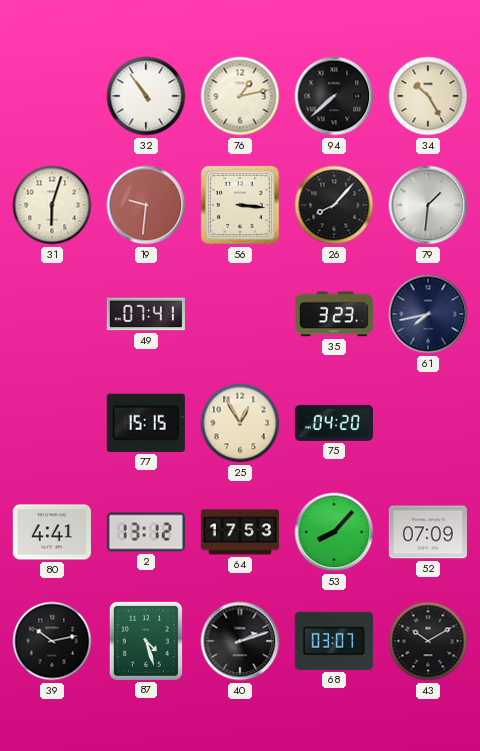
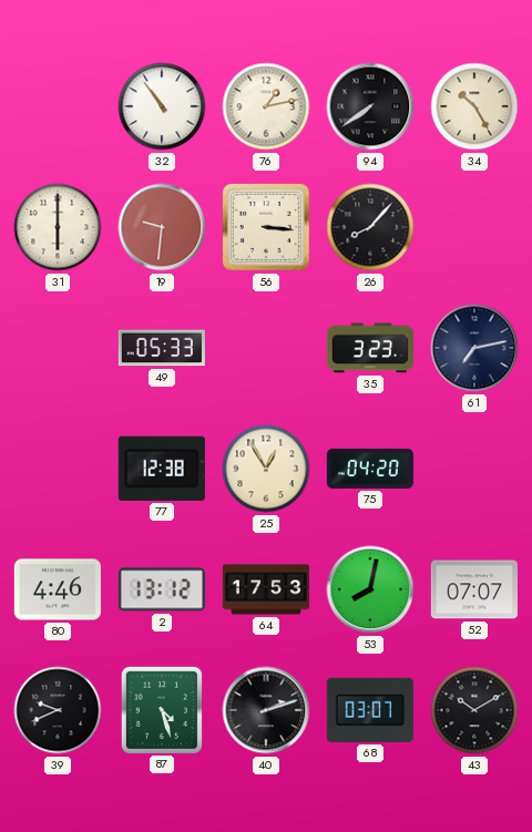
94: 7:38 -> 7:39 (370, 106)
31: 6:03 -> 6:00 (58, 227)
79: 1:31 -> none (428, 205)
49: 07:41 -> 05:33 (162, 348)
61: 7:43 -> 7:13 (474, 348)
77: 15:15 -> 12:38 (162, 469)
80: 4:41 -> 4:46 (58, 589)
53: 8:07 -> 8:02 (370, 589)
52: 07:09 -> 07:07 (474, 589)
39: 10:13 -> 9:41 (58, 710)
